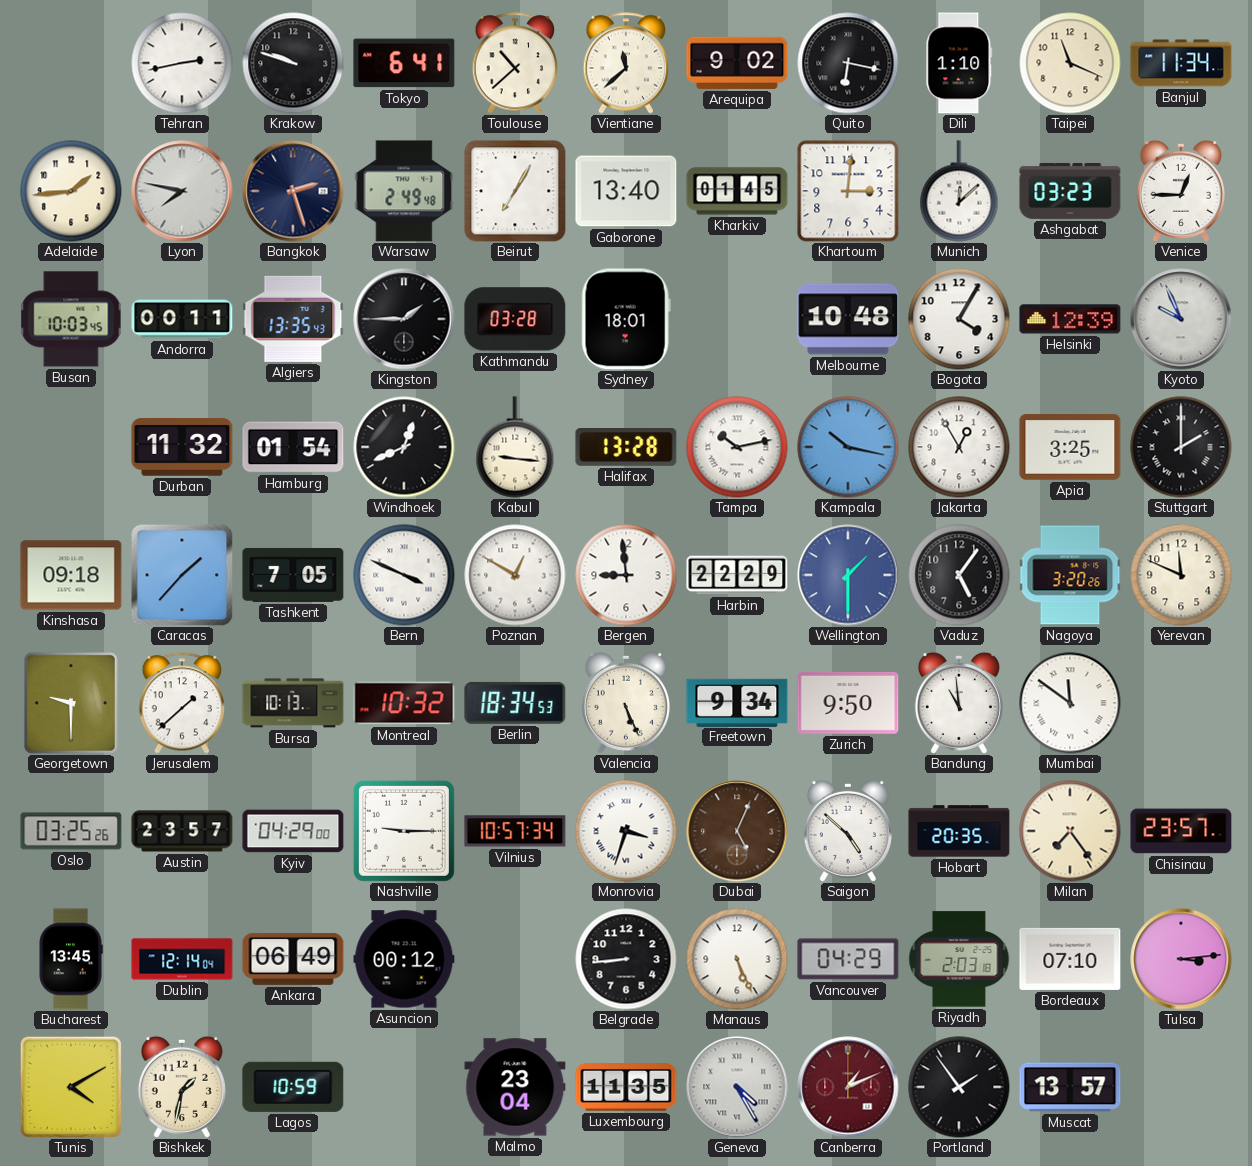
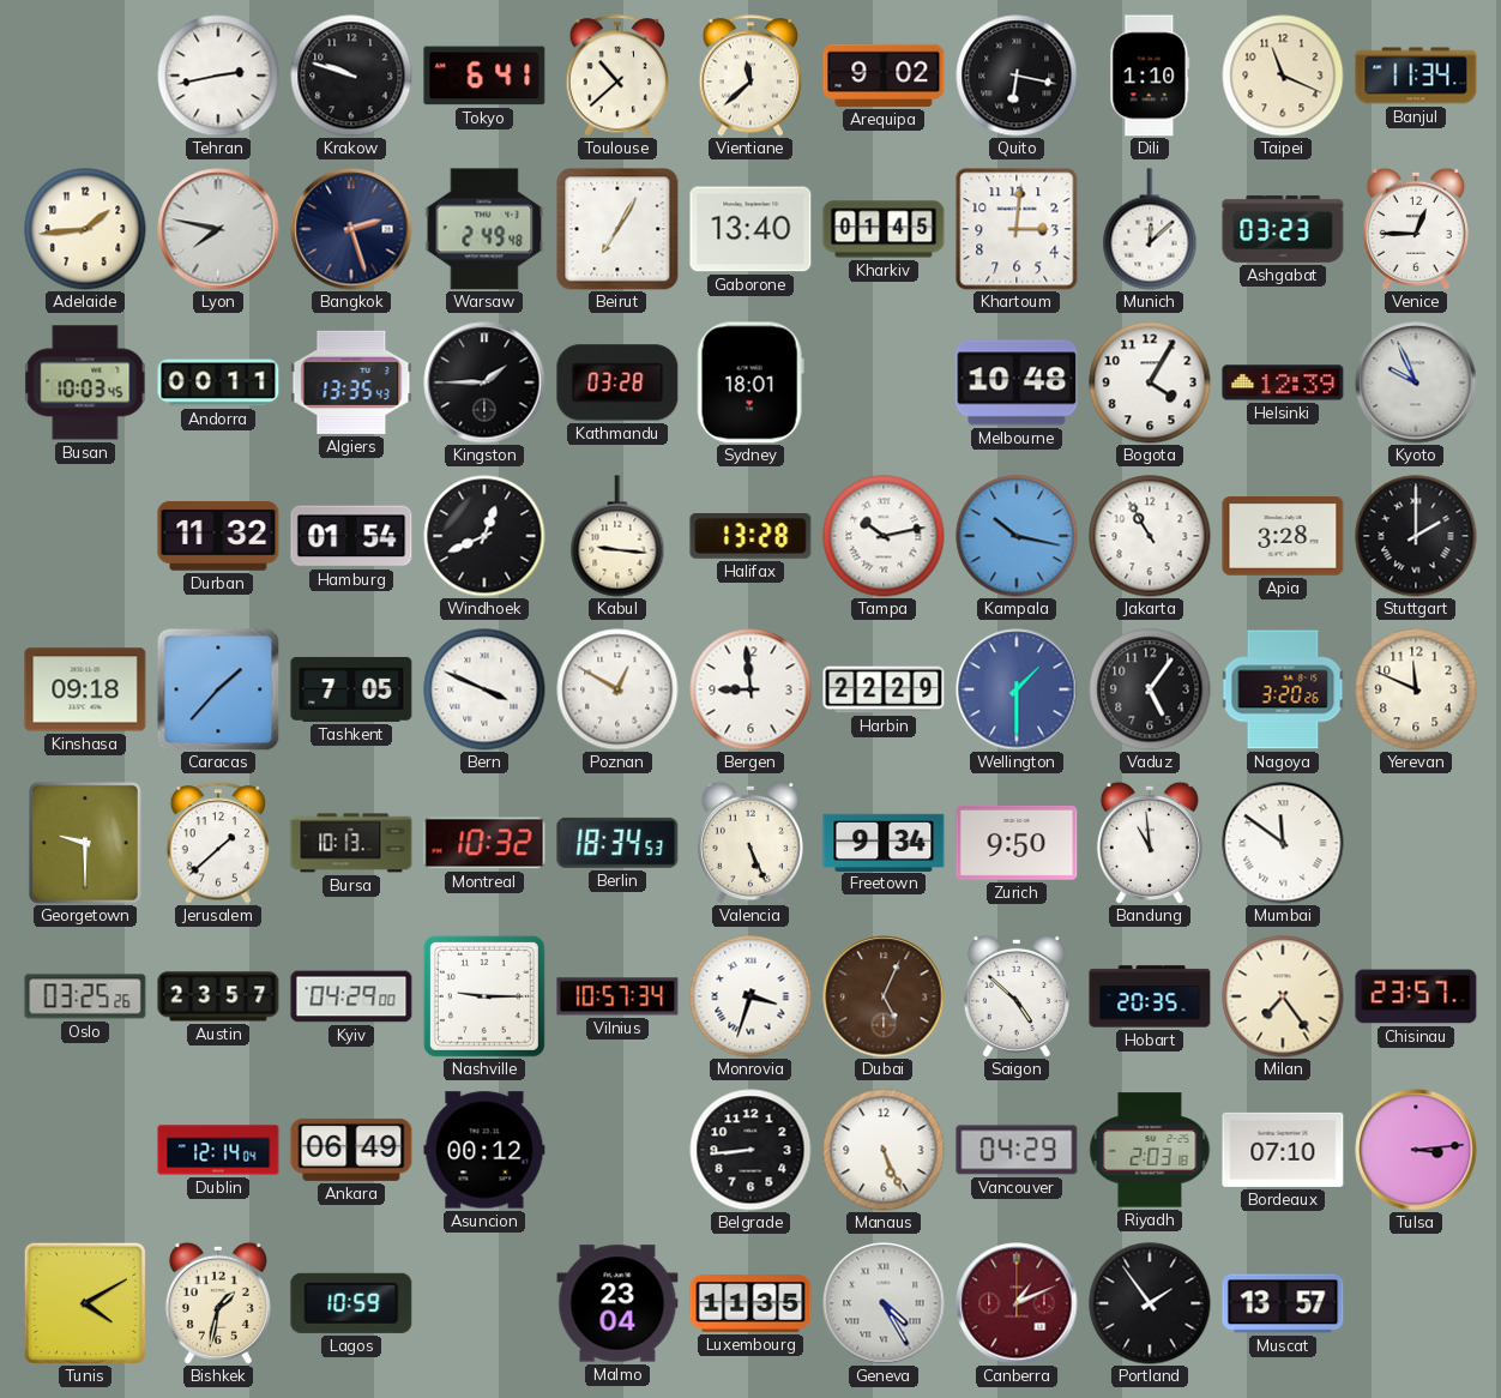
Jakarta: 12:55 -> 10:55 (1150, 536)
Apia: 3:25 -> 3:28 (1283, 536)
Bucharest: 13:45 -> none (71, 959)
